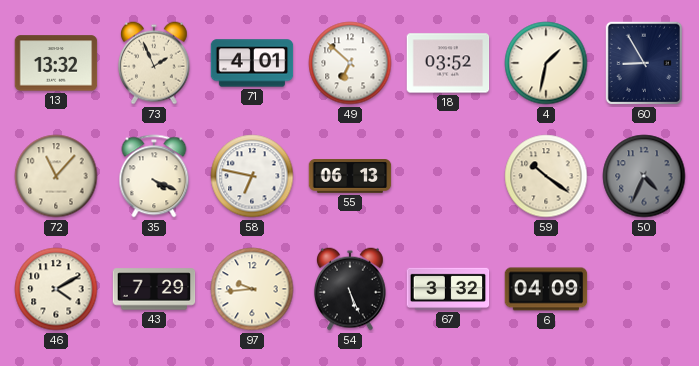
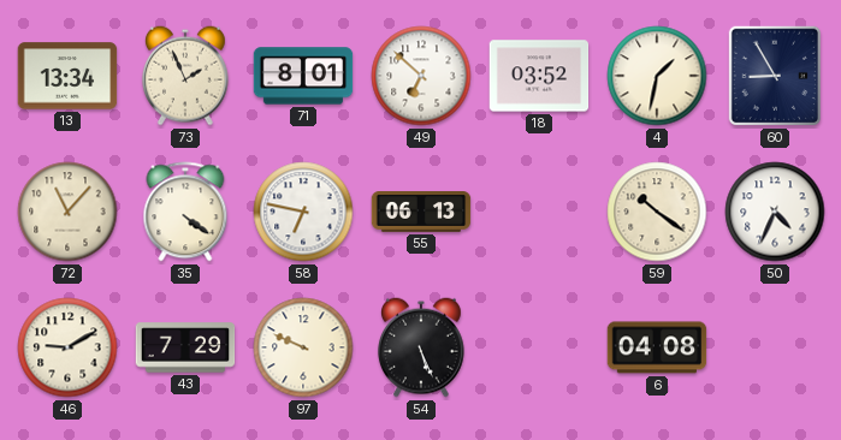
13: 13:32 -> 13:34 (67, 76)
71: 4:01 -> 8:01 (303, 76)
35: 4:19 -> 4:21 (185, 212)
50 dial: grey -> white (775, 212)
46: 4:10 -> 9:10 (67, 347)
97: 9:44 -> 9:49 (303, 347)
67: 3:32 -> none (448, 289)
6: 04:09 -> 04:08 (657, 347)
